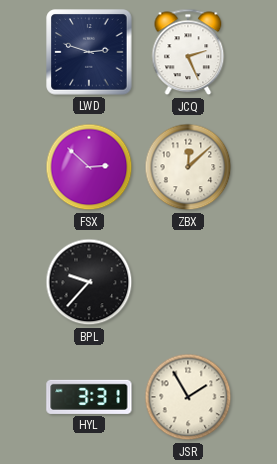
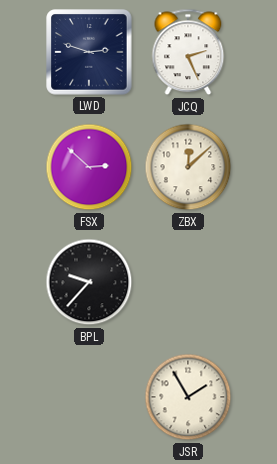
HYL: 3:31 -> none (89, 397)
